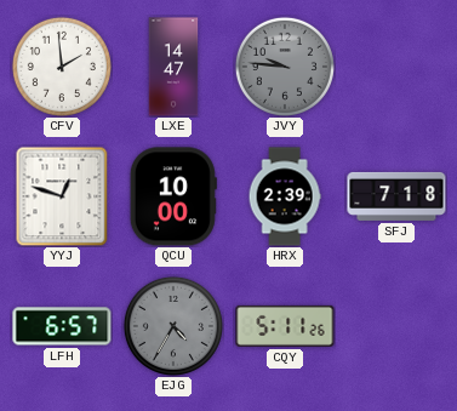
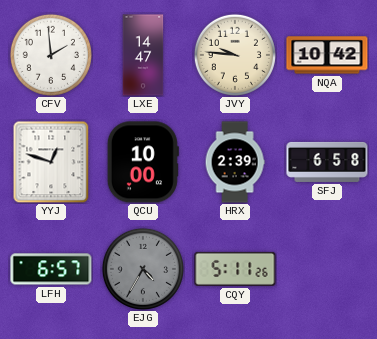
JVY dial: grey -> cream (235, 55)
NQA: none -> 10:42 (327, 55)
SFJ: 7:18 -> 6:58 (327, 162)
